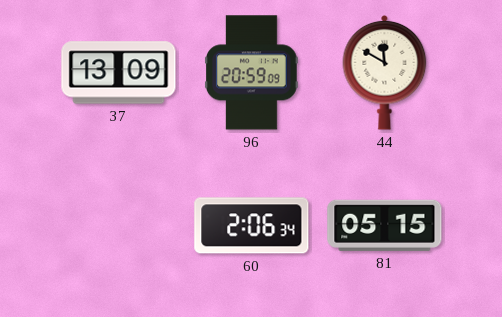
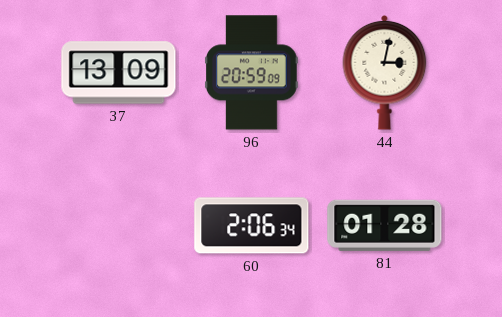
44: 11:50 -> 3:02 (385, 72)
81: 05:15 -> 01:28 (385, 225)
